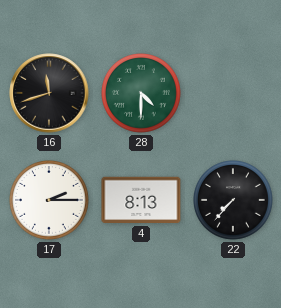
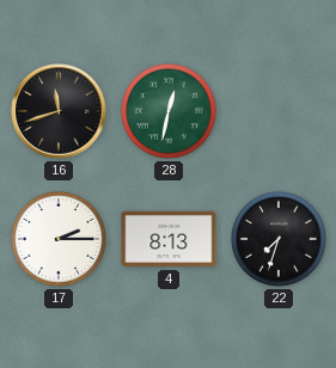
28: 4:30 -> 12:32 (170, 112)
22: 7:37 -> 7:33 (280, 240)
